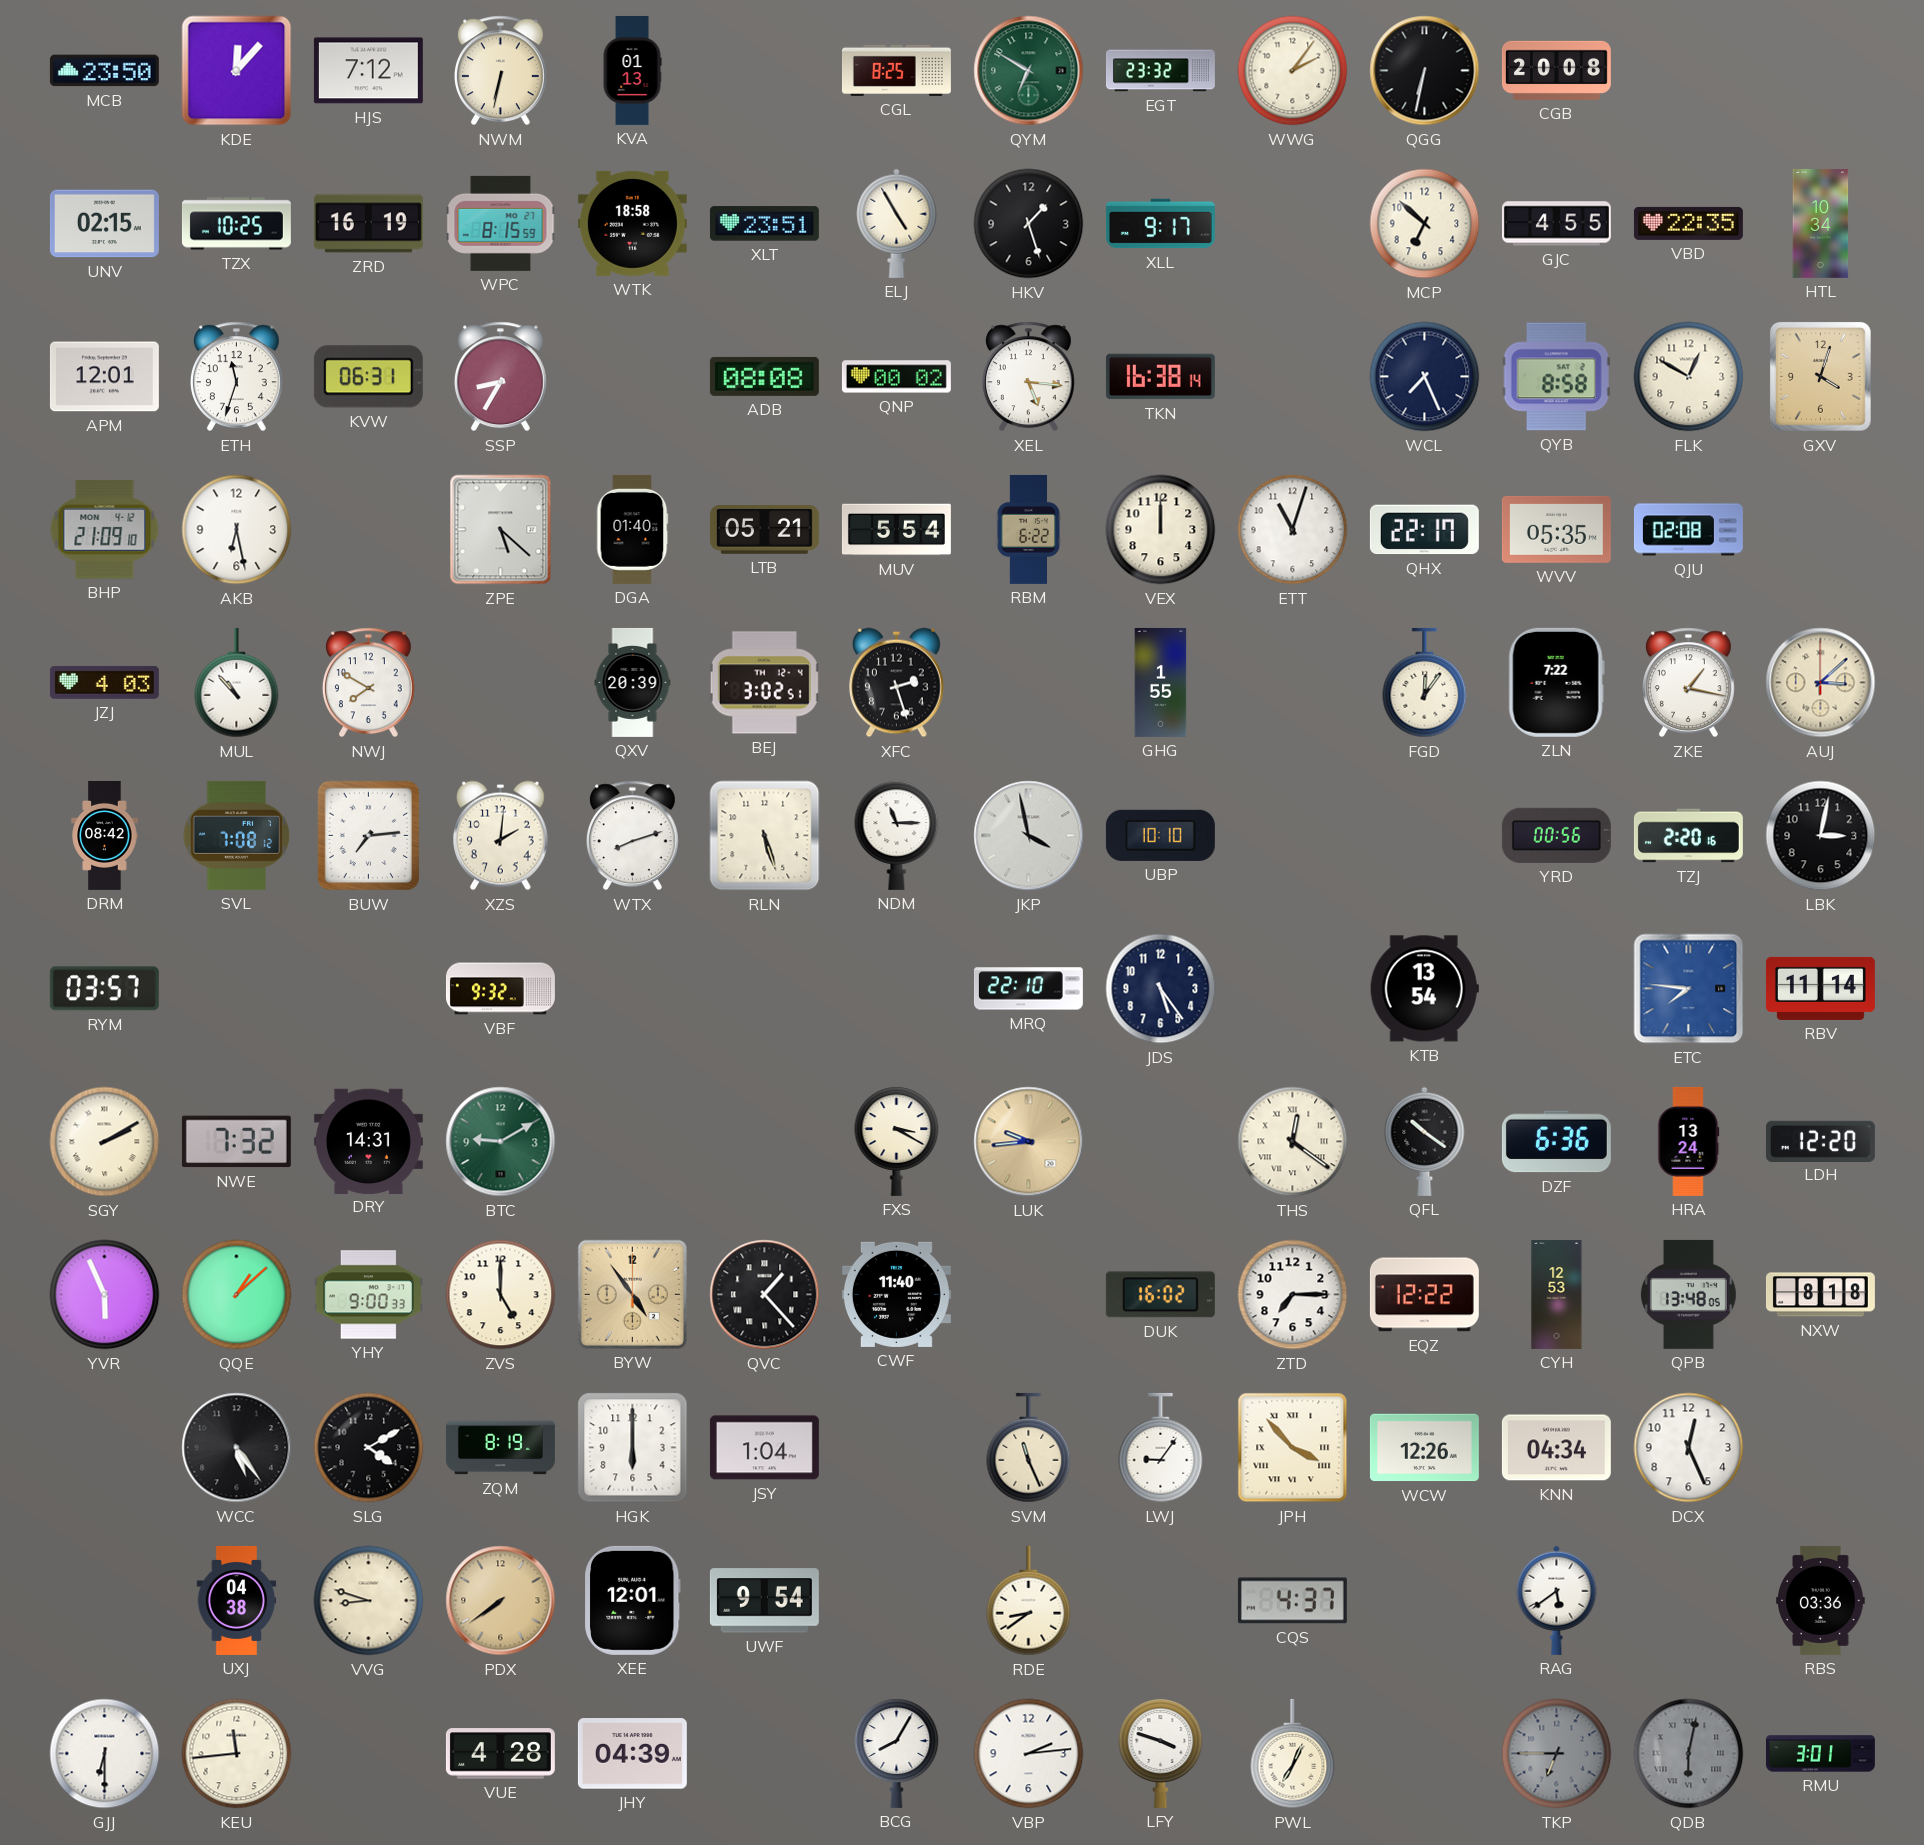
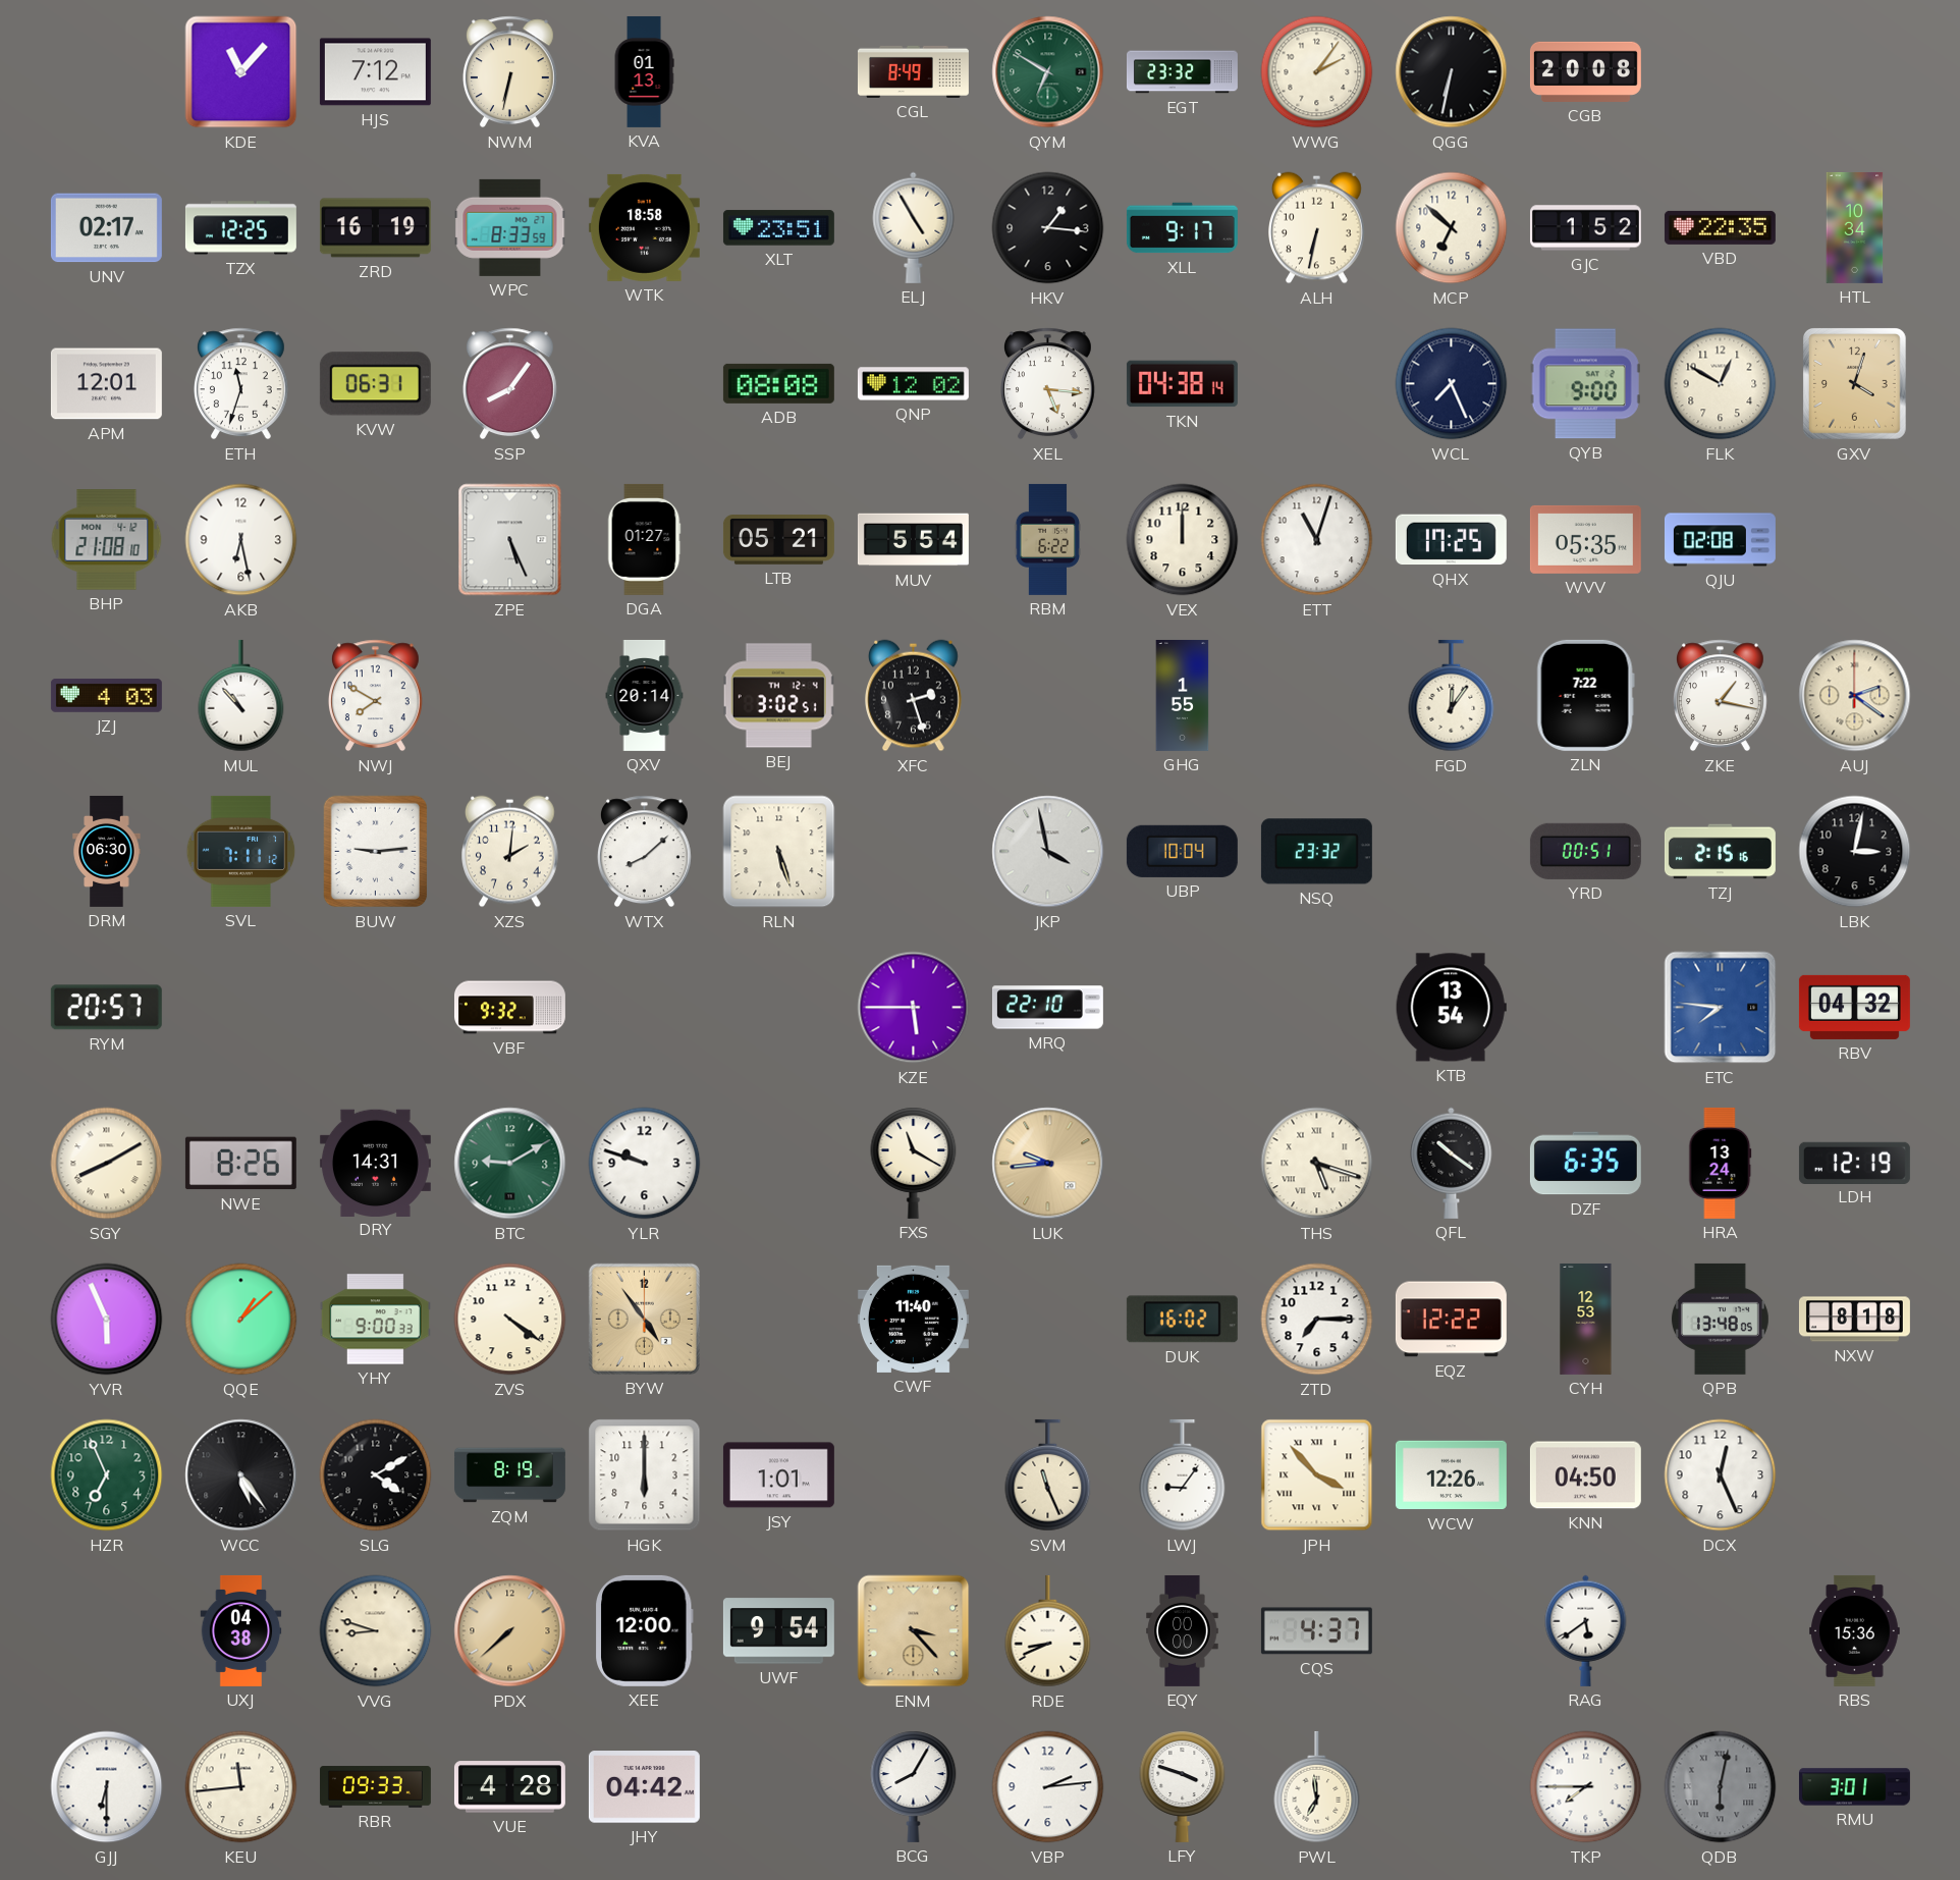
MCB: 23:50 -> none (104, 71)
KDE: 12:07 -> 11:07 (241, 72)
CGL: 8:25 -> 8:49 (913, 71)
UNV: 02:15 -> 02:17 (106, 228)
TZX: 10:25 -> 12:25 (240, 228)
WPC: 8:15 -> 8:33 (510, 227)
HKV: 1:27 -> 1:16 (1048, 228)
ALH: none -> 6:32 (1317, 228)
GJC: 4:55 -> 1:52 (1585, 228)
SSP: 8:35 -> 8:06 (509, 384)
QNP: 00:02 -> 12:02 (913, 384)
TKN: 16:38 -> 04:38 (1182, 384)
QYB: 8:58 -> 9:00 (1585, 384)
BHP: 21:09 -> 21:08 (107, 540)
ZPE: 5:22 -> 5:26 (510, 540)
DGA: 01:40 -> 01:27 (644, 539)
QHX: 22:17 -> 17:25 (1451, 540)
QXV: 20:39 -> 20:14 (645, 695)
AUJ: 3:08 -> 2:21 (1855, 696)
DRM: 08:42 -> 06:30 (107, 851)
SVL: 7:08 -> 7:11 (241, 851)
BUW: 7:14 -> 9:14 (376, 852)
WTX: 8:12 -> 8:08 (644, 852)
NDM: 11:15 -> none (897, 835)
UBP: 10:10 -> 10:04 (1182, 851)
NSQ: none -> 23:32 (1316, 852)
YRD: 00:56 -> 00:51 (1585, 851)
TZJ: 2:20 -> 2:15 (1720, 852)
RYM: 03:57 -> 20:57 (106, 1008)
KZE: none -> 5:45 (914, 1008)
JDS: 5:24 -> none (1161, 989)
RBV: 11:14 -> 04:32 (1854, 1007)
SGY: 2:10 -> 8:10 (107, 1164)
NWE: 7:32 -> 8:26 (240, 1164)
YLR: none -> 9:48 (645, 1164)
FXS: 3:20 -> 11:20 (914, 1163)
THS: 12:21 -> 5:18 (1317, 1164)
DZF: 6:36 -> 6:35 (1585, 1164)
LDH: 12:20 -> 12:19 (1854, 1163)
ZVS: 5:00 -> 4:21 (510, 1320)
QVC: 1:23 -> none (765, 1295)
HZR: none -> 6:56 (107, 1475)
JSY: 1:04 -> 1:01 (778, 1475)
KNN: 04:34 -> 04:50 (1585, 1475)
PDX: 7:39 -> 7:38 (510, 1631)
XEE: 12:01 -> 12:00 (644, 1630)
ENM: none -> 3:23 (914, 1631)
RDE: 8:39 -> 8:41 (1048, 1631)
EQY: none -> 00:00 (1183, 1630)
RBS: 03:36 -> 15:36 (1855, 1630)
RBR: none -> 09:33 (375, 1787)
JHY: 04:39 -> 04:42 (644, 1787)
PWL: 7:04 -> 6:59 (1317, 1787)
TKP: 6:45 -> 7:45 (1586, 1787)
TKP dial: grey -> white (1586, 1787)
